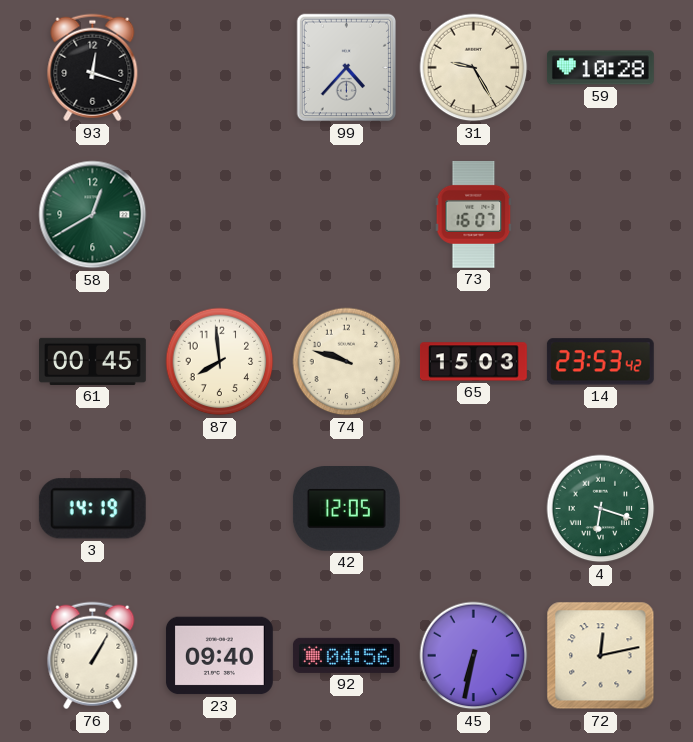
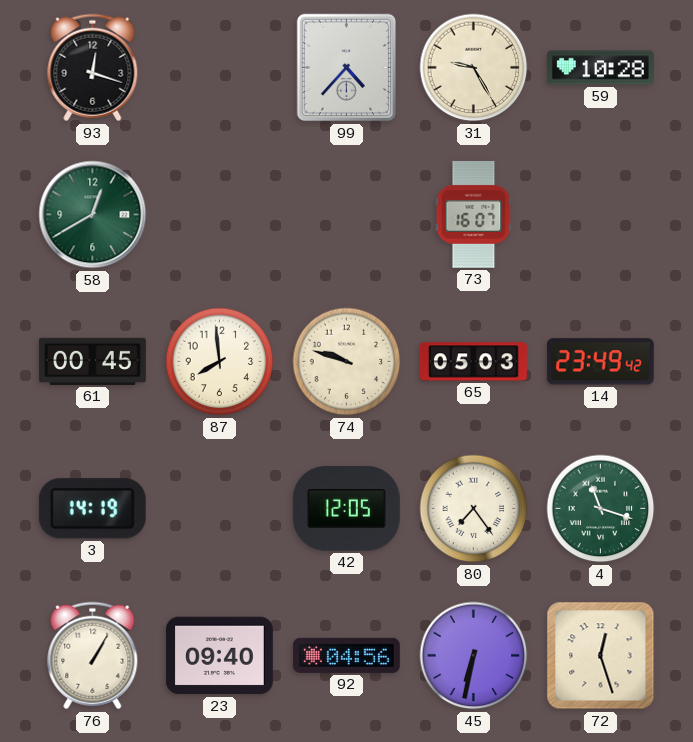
65: 15:03 -> 05:03 (473, 362)
14: 23:53 -> 23:49 (600, 362)
80: none -> 7:24 (474, 509)
4: 6:18 -> 11:18 (601, 509)
72: 12:13 -> 12:27 (601, 656)
